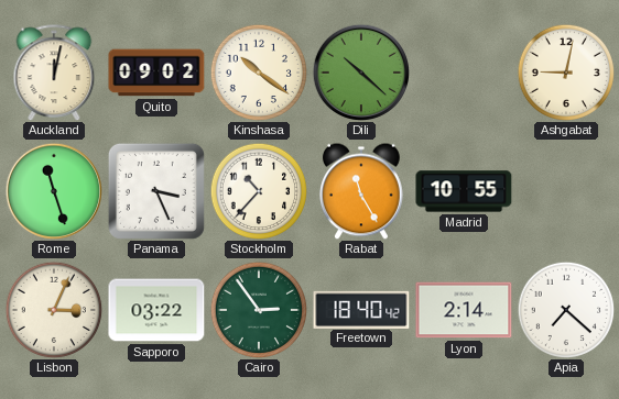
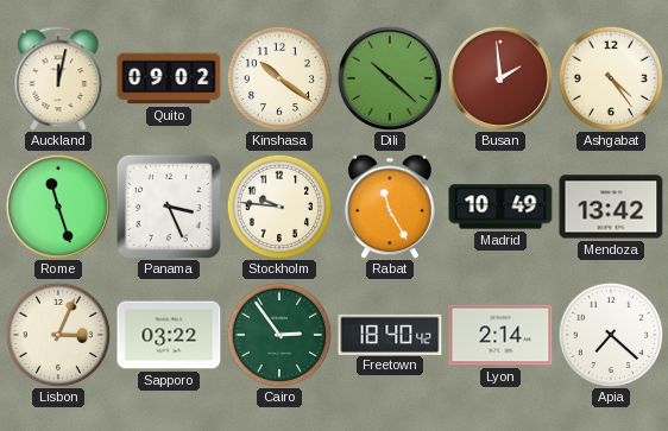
Busan: none -> 1:59 (499, 77)
Ashgabat: 9:02 -> 4:24 (611, 78)
Stockholm: 10:37 -> 9:46 (279, 207)
Madrid: 10:55 -> 10:49 (500, 207)
Mendoza: none -> 13:42 (611, 207)
